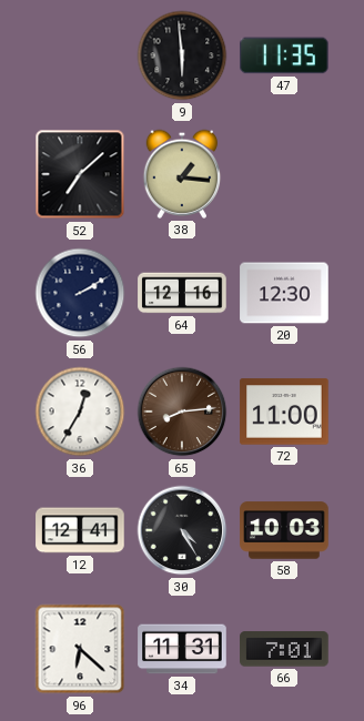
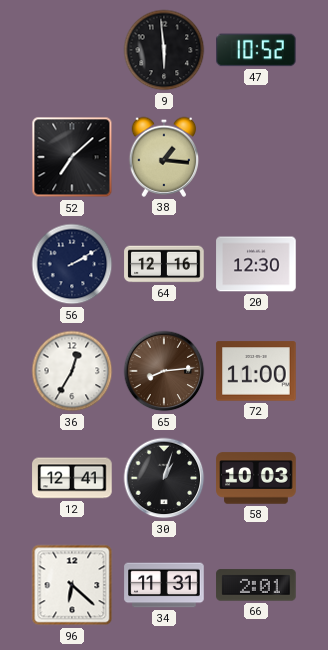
47: 11:35 -> 10:52 (256, 50)
30: 4:25 -> 1:03 (164, 478)
66: 7:01 -> 2:01 (256, 585)
